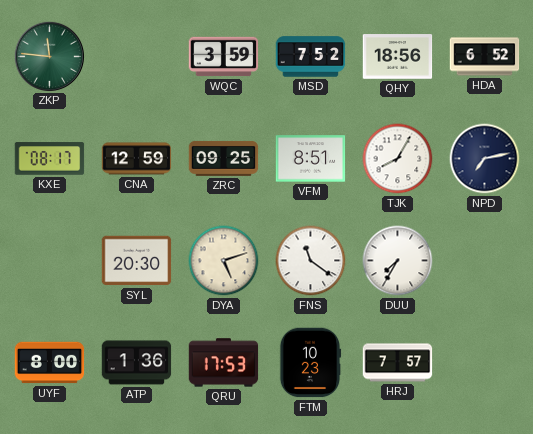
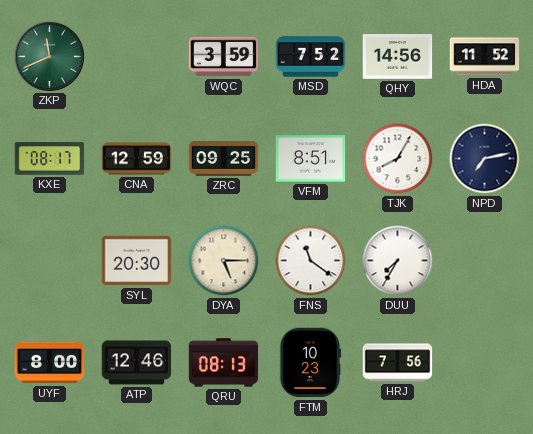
ZKP: 11:46 -> 11:41 (49, 56)
QHY: 18:56 -> 14:56 (398, 57)
HDA: 6:52 -> 11:52 (485, 57)
DYA: 5:12 -> 5:15 (224, 261)
ATP: 1:36 -> 12:46 (137, 363)
QRU: 17:53 -> 08:13 (224, 363)
HRJ: 7:57 -> 7:56 (398, 363)
